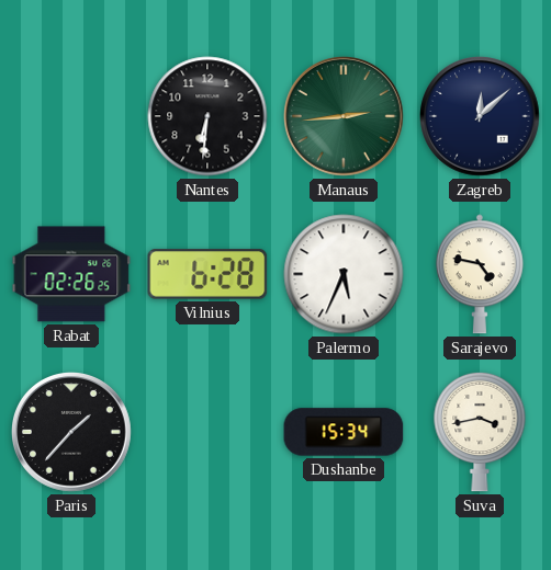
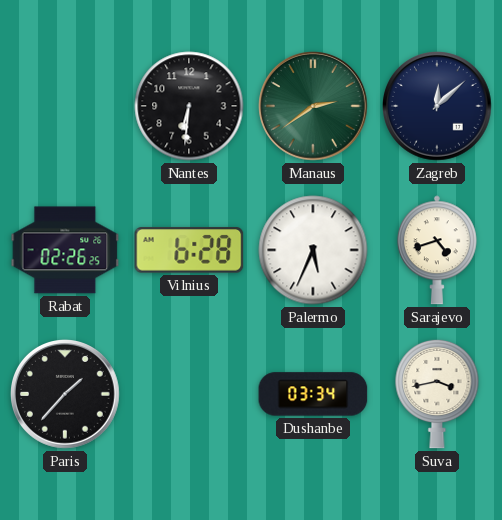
Manaus: 2:44 -> 2:39 (314, 107)
Sarajevo: 4:47 -> 4:42 (437, 250)
Dushanbe: 15:34 -> 03:34 (313, 394)
